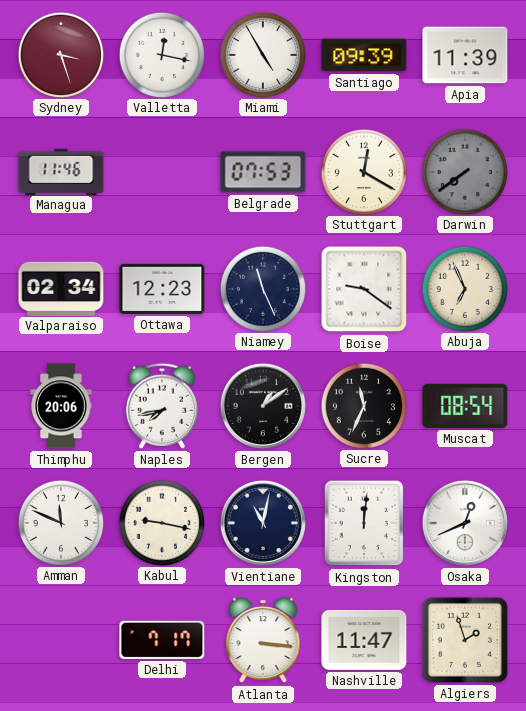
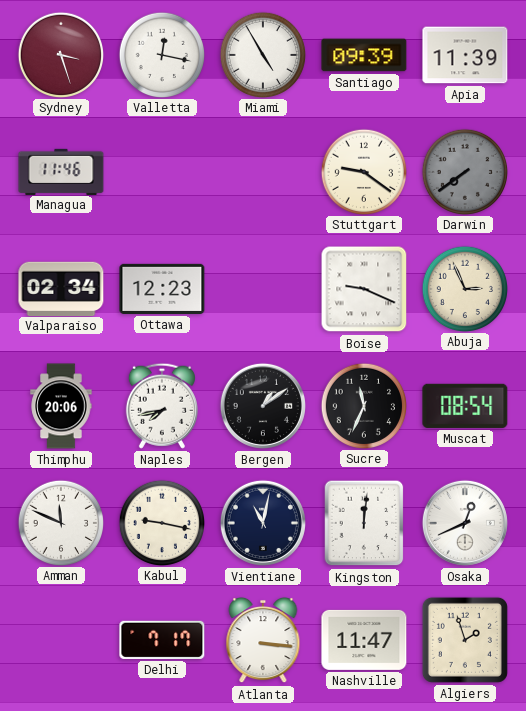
Belgrade: 07:53 -> none (263, 172)
Stuttgart: 12:20 -> 9:21 (363, 171)
Niamey: 11:26 -> none (262, 288)
Boise: 9:21 -> 9:19 (364, 289)
Abuja: 6:56 -> 2:56 (464, 288)
